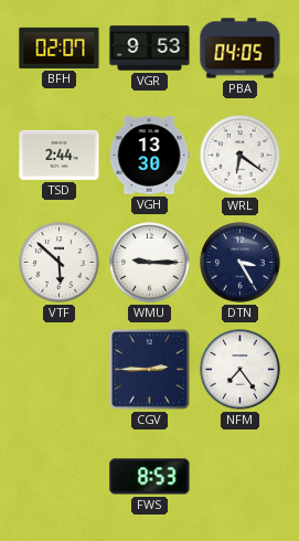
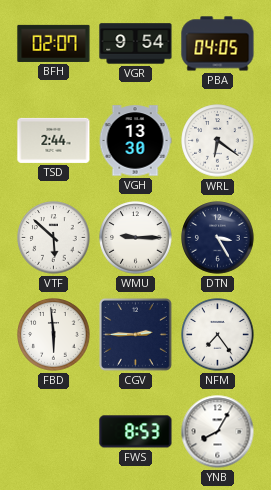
VGR: 9:53 -> 9:54 (136, 44)
FBD: none -> 5:59 (54, 335)
YNB: none -> 8:05 (218, 432)
